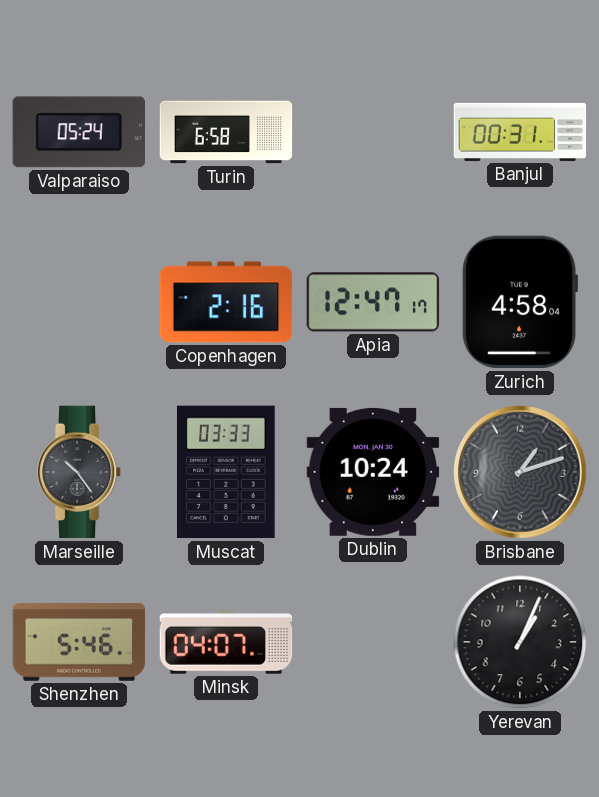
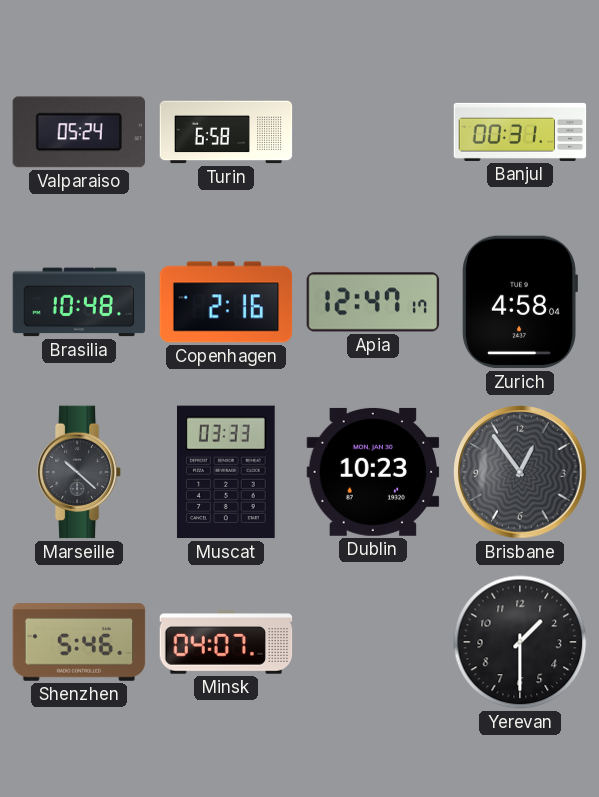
Brasilia: none -> 10:48 (79, 302)
Marseille: 10:24 -> 10:22 (79, 472)
Dublin: 10:24 -> 10:23 (373, 472)
Brisbane: 1:12 -> 12:54 (520, 472)
Yerevan: 1:04 -> 1:30 (520, 642)
